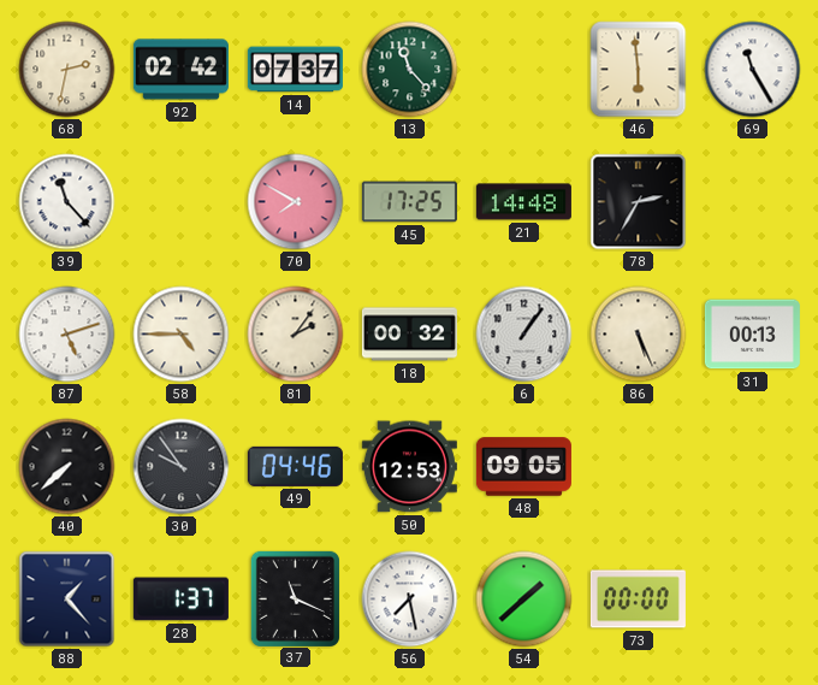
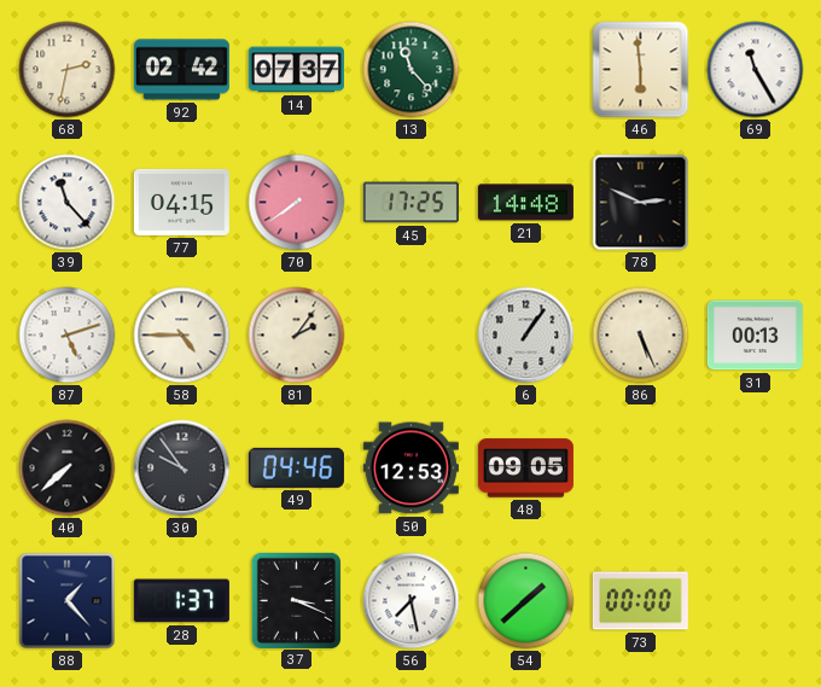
77: none -> 04:15 (181, 202)
70: 7:50 -> 7:39 (297, 203)
78: 2:35 -> 2:49 (641, 203)
18: 00:32 -> none (409, 335)
37: 11:19 -> 3:19 (296, 600)
